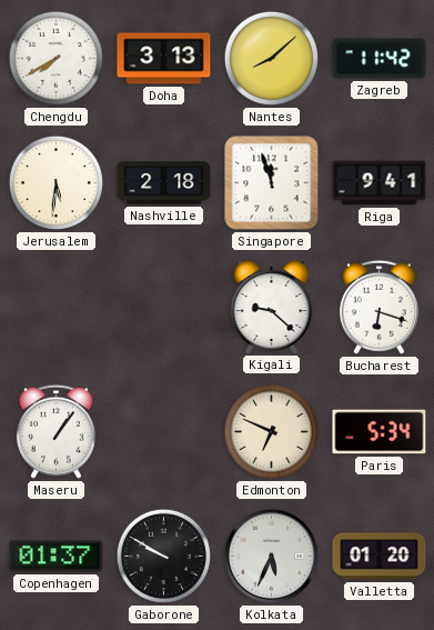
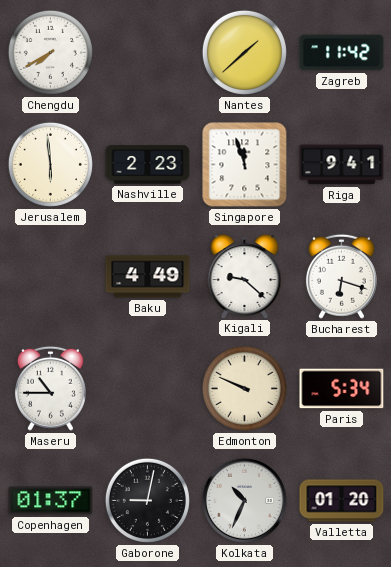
Doha: 3:13 -> none (164, 59)
Nantes: 8:08 -> 1:38 (244, 52)
Jerusalem: 5:31 -> 5:59 (50, 164)
Nashville: 2:18 -> 2:23 (148, 165)
Baku: none -> 4:49 (148, 277)
Maseru: 1:06 -> 10:45 (50, 388)
Edmonton: 6:49 -> 9:49 (244, 388)
Gaborone: 9:50 -> 9:02 (147, 500)
Kolkata: 5:34 -> 10:34 (244, 500)
